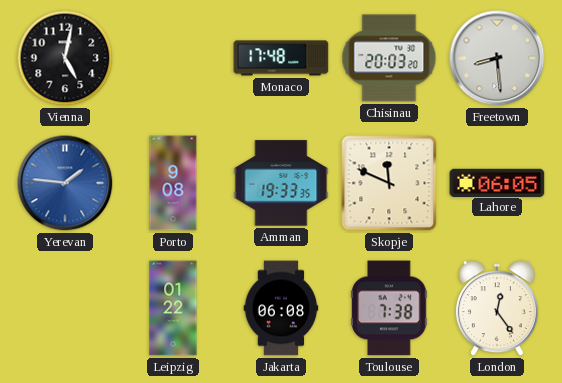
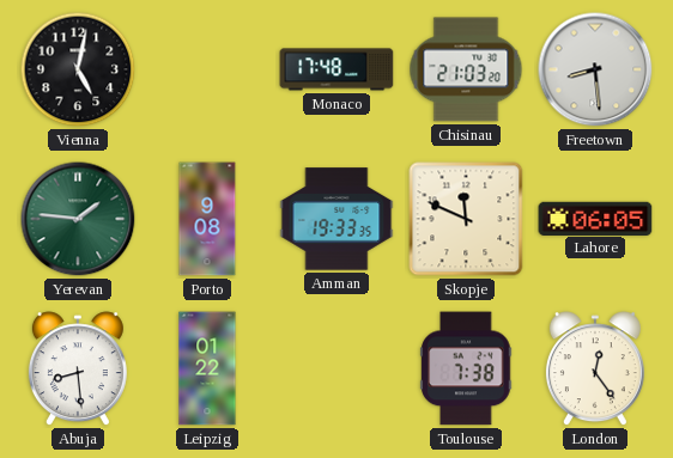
Chisinau: 20:03 -> 21:03 (466, 69)
Yerevan dial: blue -> green (78, 219)
Abuja: none -> 8:29 (78, 370)
Jakarta: 06:08 -> none (281, 308)
